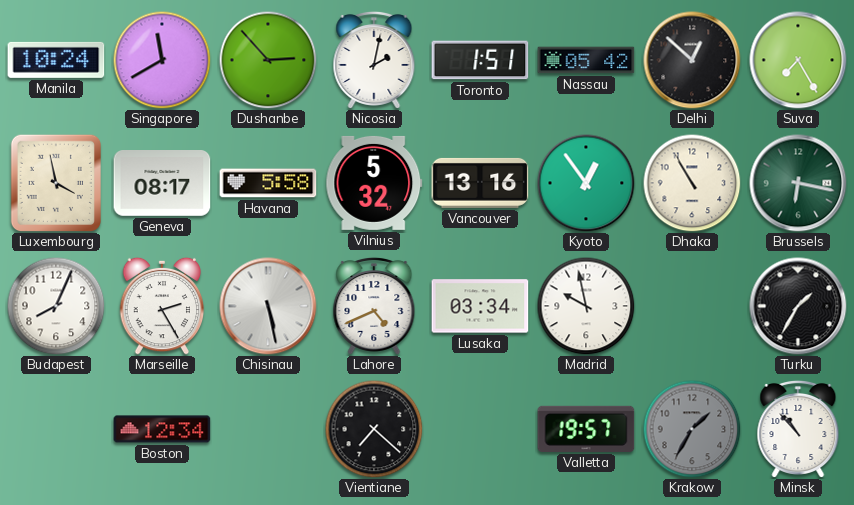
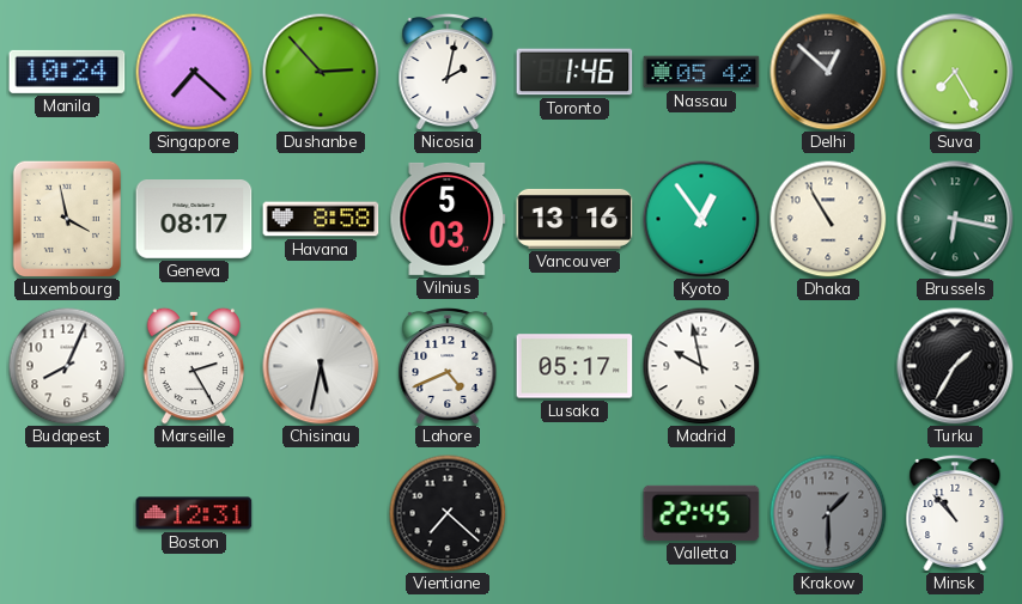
Singapore: 11:40 -> 7:22 (194, 72)
Toronto: 1:51 -> 1:46 (574, 72)
Havana: 5:58 -> 8:58 (321, 219)
Vilnius: 5:32 -> 5:03 (448, 219)
Chisinau: 5:28 -> 5:32 (321, 366)
Lusaka: 03:34 -> 05:17 (574, 366)
Boston: 12:34 -> 12:31 (194, 513)
Valletta: 19:57 -> 22:45 (701, 513)
Krakow: 1:35 -> 1:30 (828, 513)
